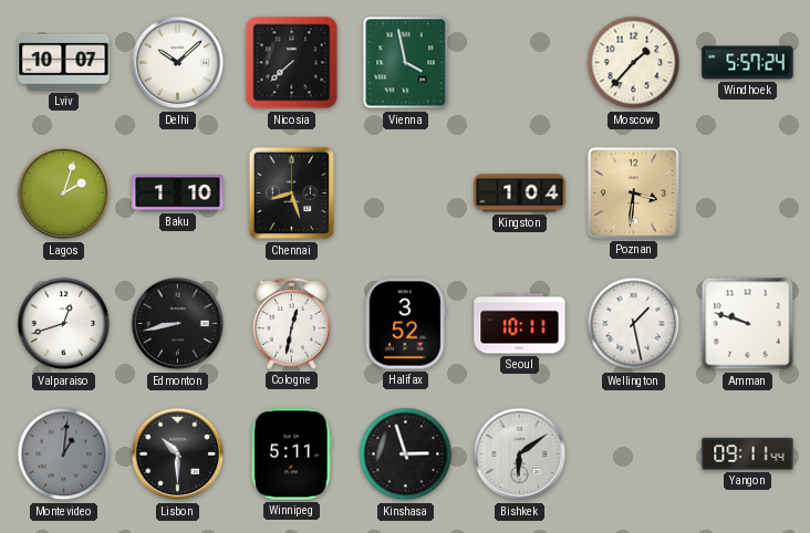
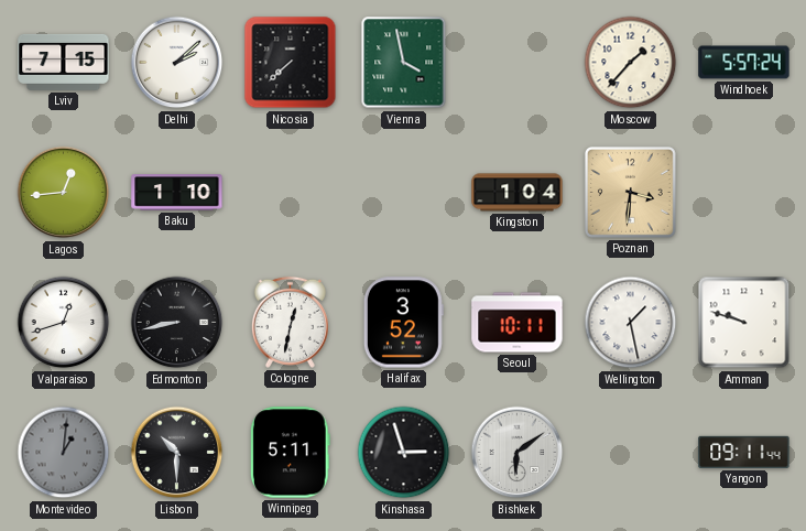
Lviv: 10:07 -> 7:15 (64, 62)
Delhi: 10:08 -> 2:08 (177, 63)
Lagos: 2:03 -> 12:44 (64, 193)
Chennai: 8:27 -> none (292, 194)
